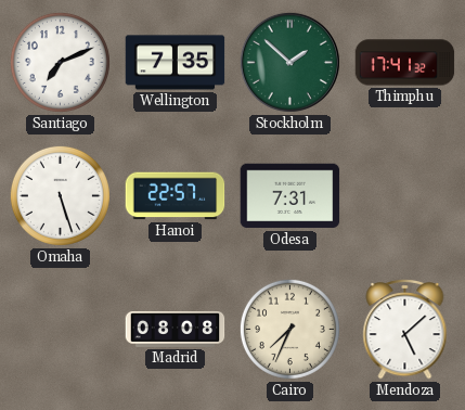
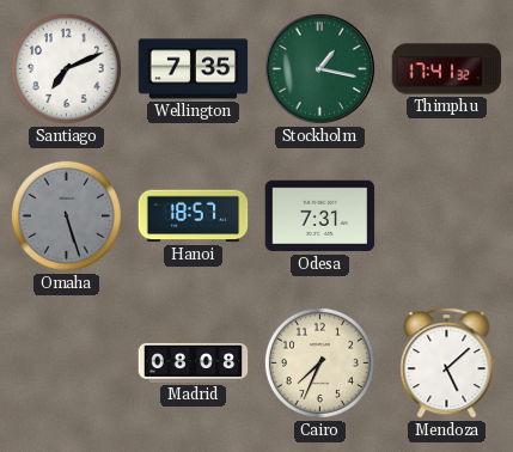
Stockholm: 1:52 -> 1:17 (319, 68)
Omaha dial: white -> grey (66, 215)
Hanoi: 22:57 -> 18:57 (194, 216)
